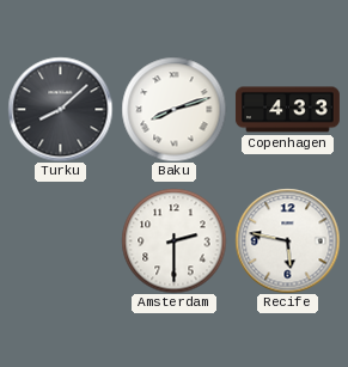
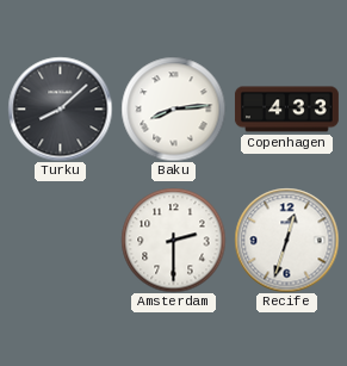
Baku: 8:12 -> 8:14 (173, 108)
Recife: 5:47 -> 12:33 (286, 240)
